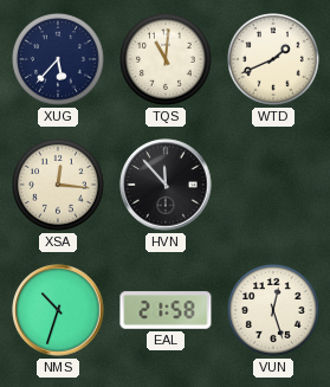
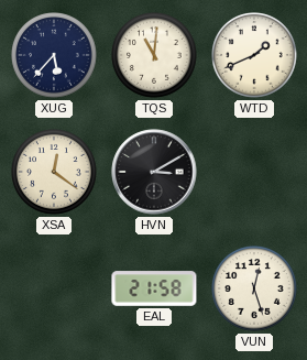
XSA: 12:16 -> 12:21 (55, 173)
HVN: 11:53 -> 3:10 (154, 172)
NMS: 10:33 -> none (58, 310)
